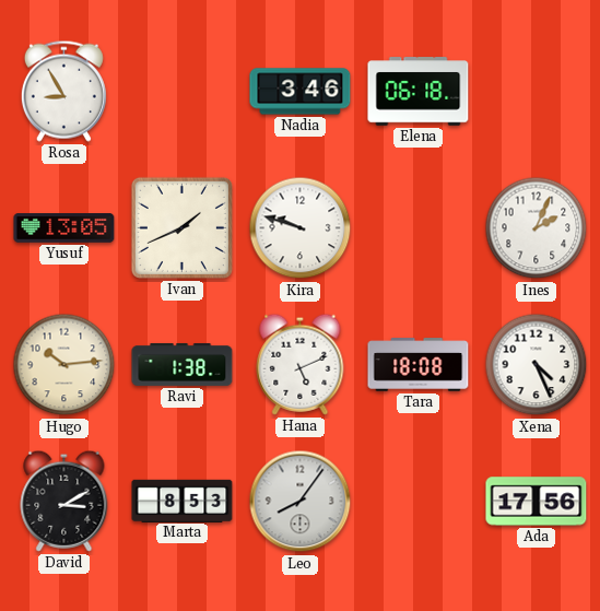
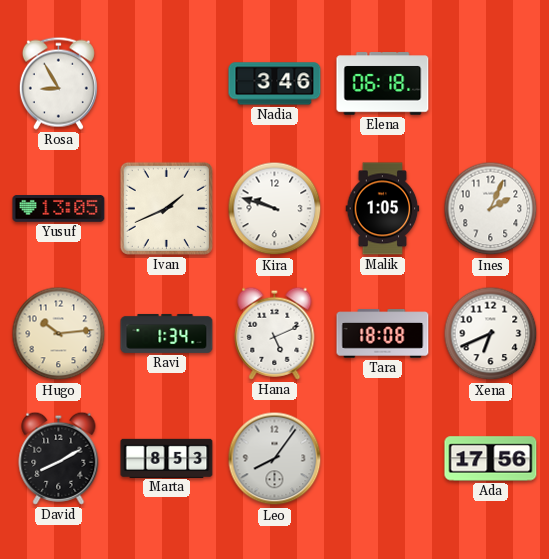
Malik: none -> 1:05 (383, 209)
Ravi: 1:38 -> 1:34 (167, 333)
Xena: 4:26 -> 6:41 (491, 334)
David: 3:10 -> 8:10 (59, 458)
